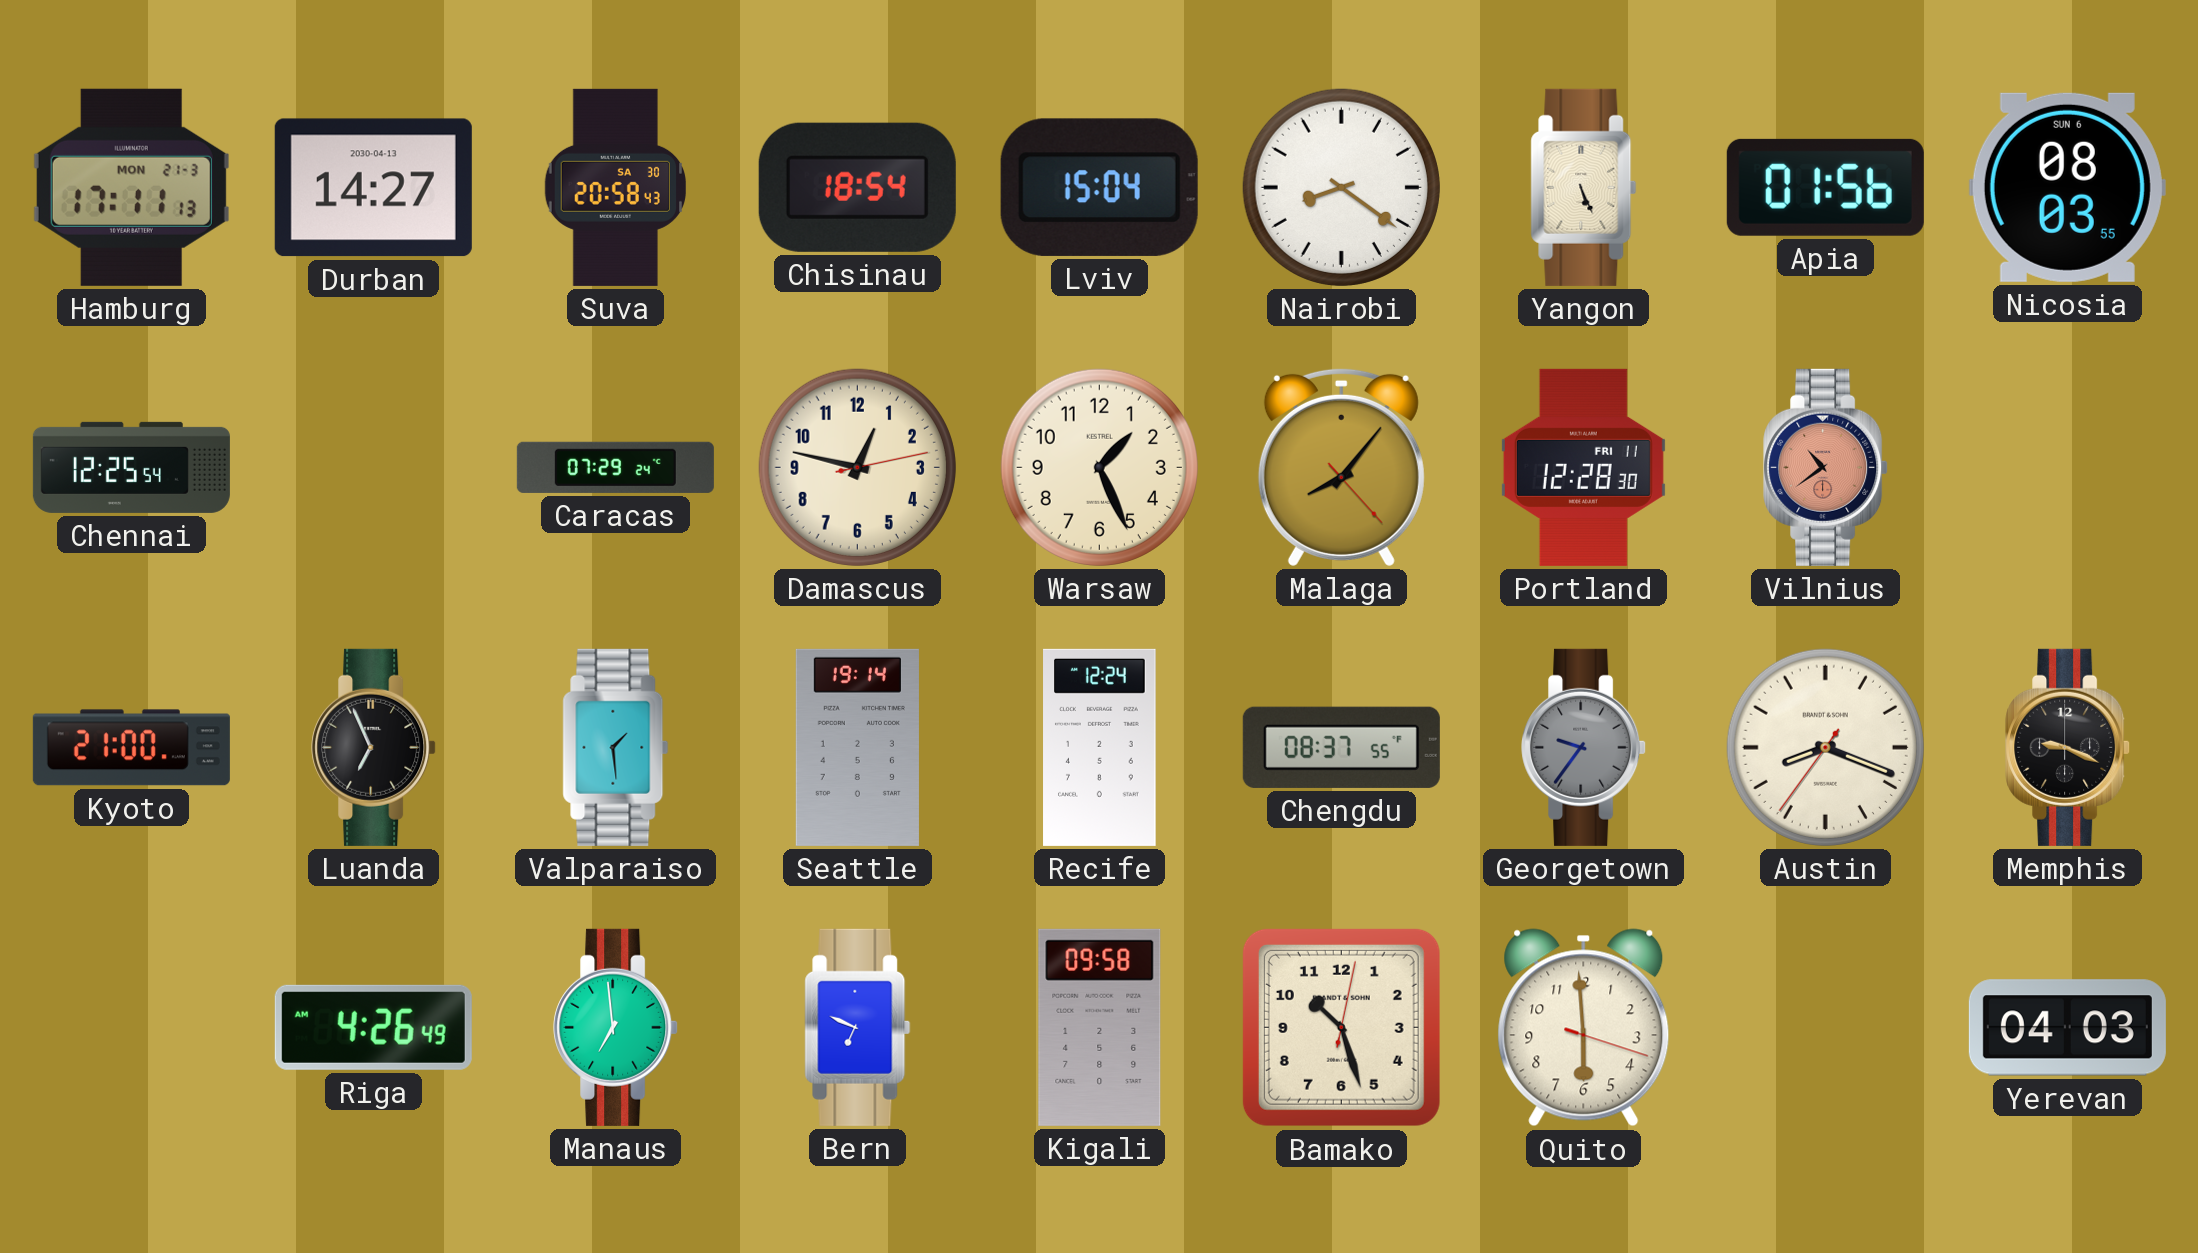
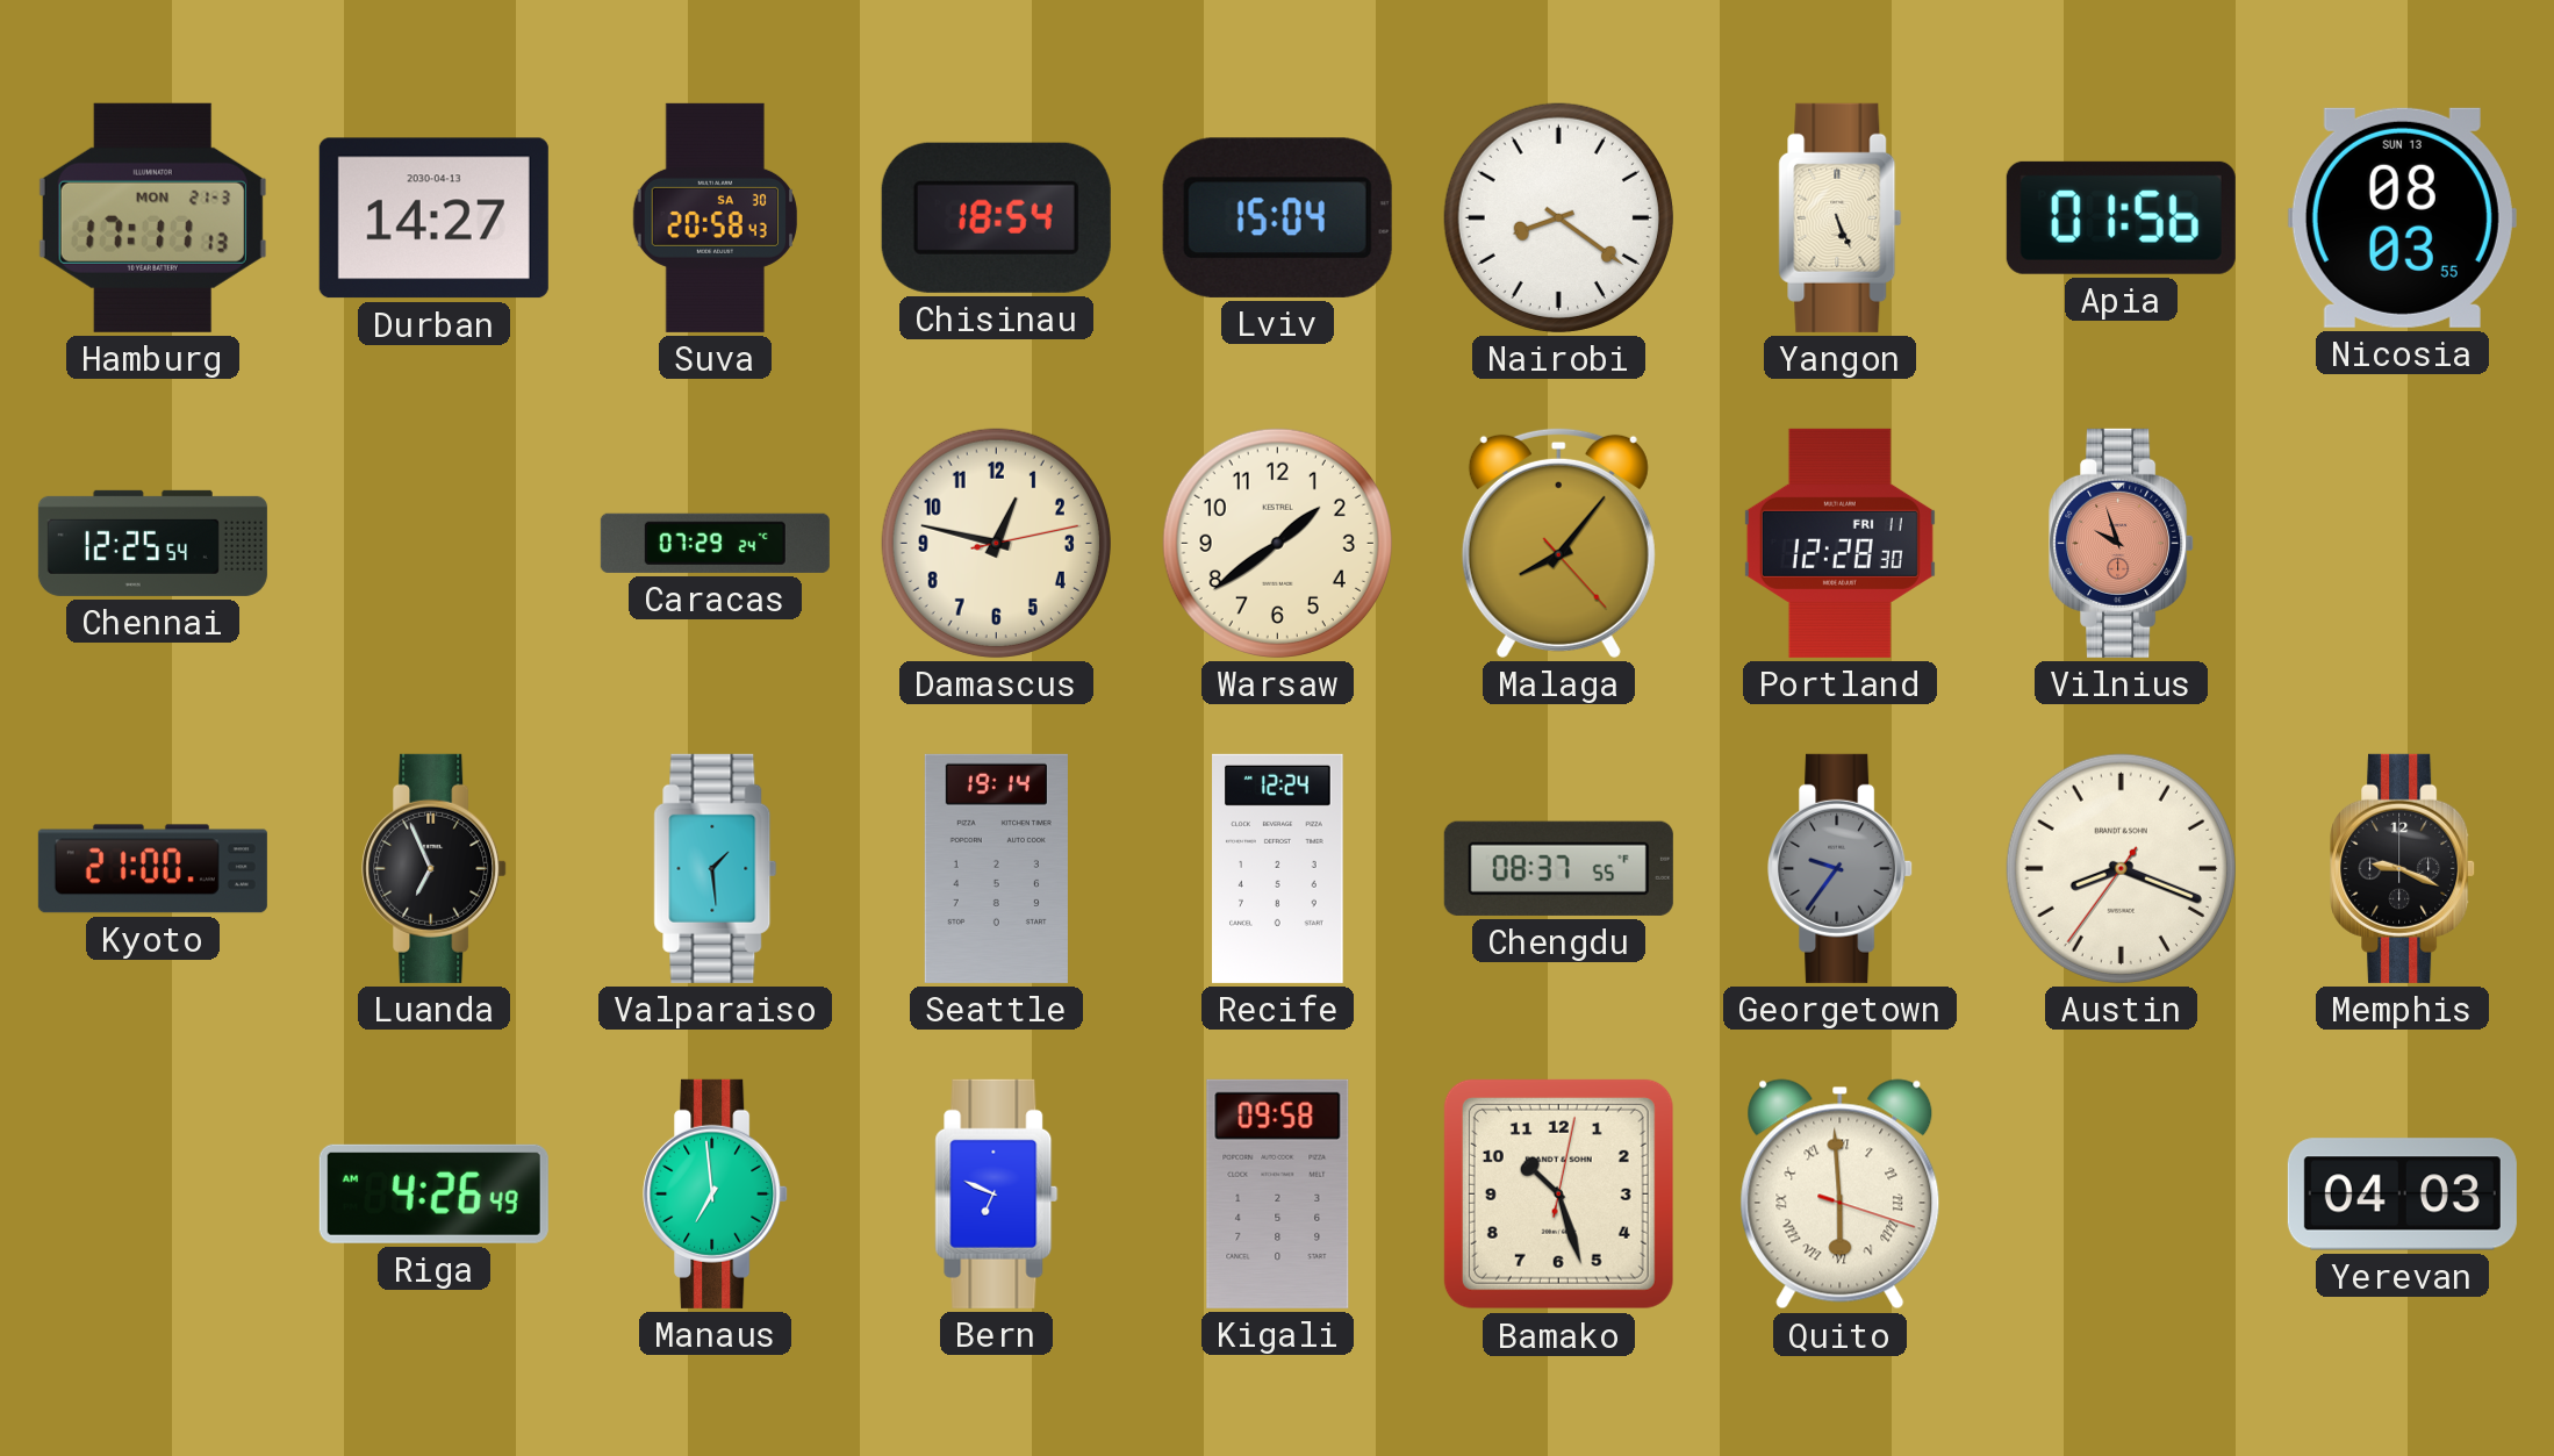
Nicosia date: SUN 6 -> SUN 13 (2402, 217)
Warsaw: 1:26 -> 1:39 (1277, 543)
Vilnius: 10:39 -> 9:57 (2122, 543)
Quito numerals: Arabic -> Roman (1841, 1195)
